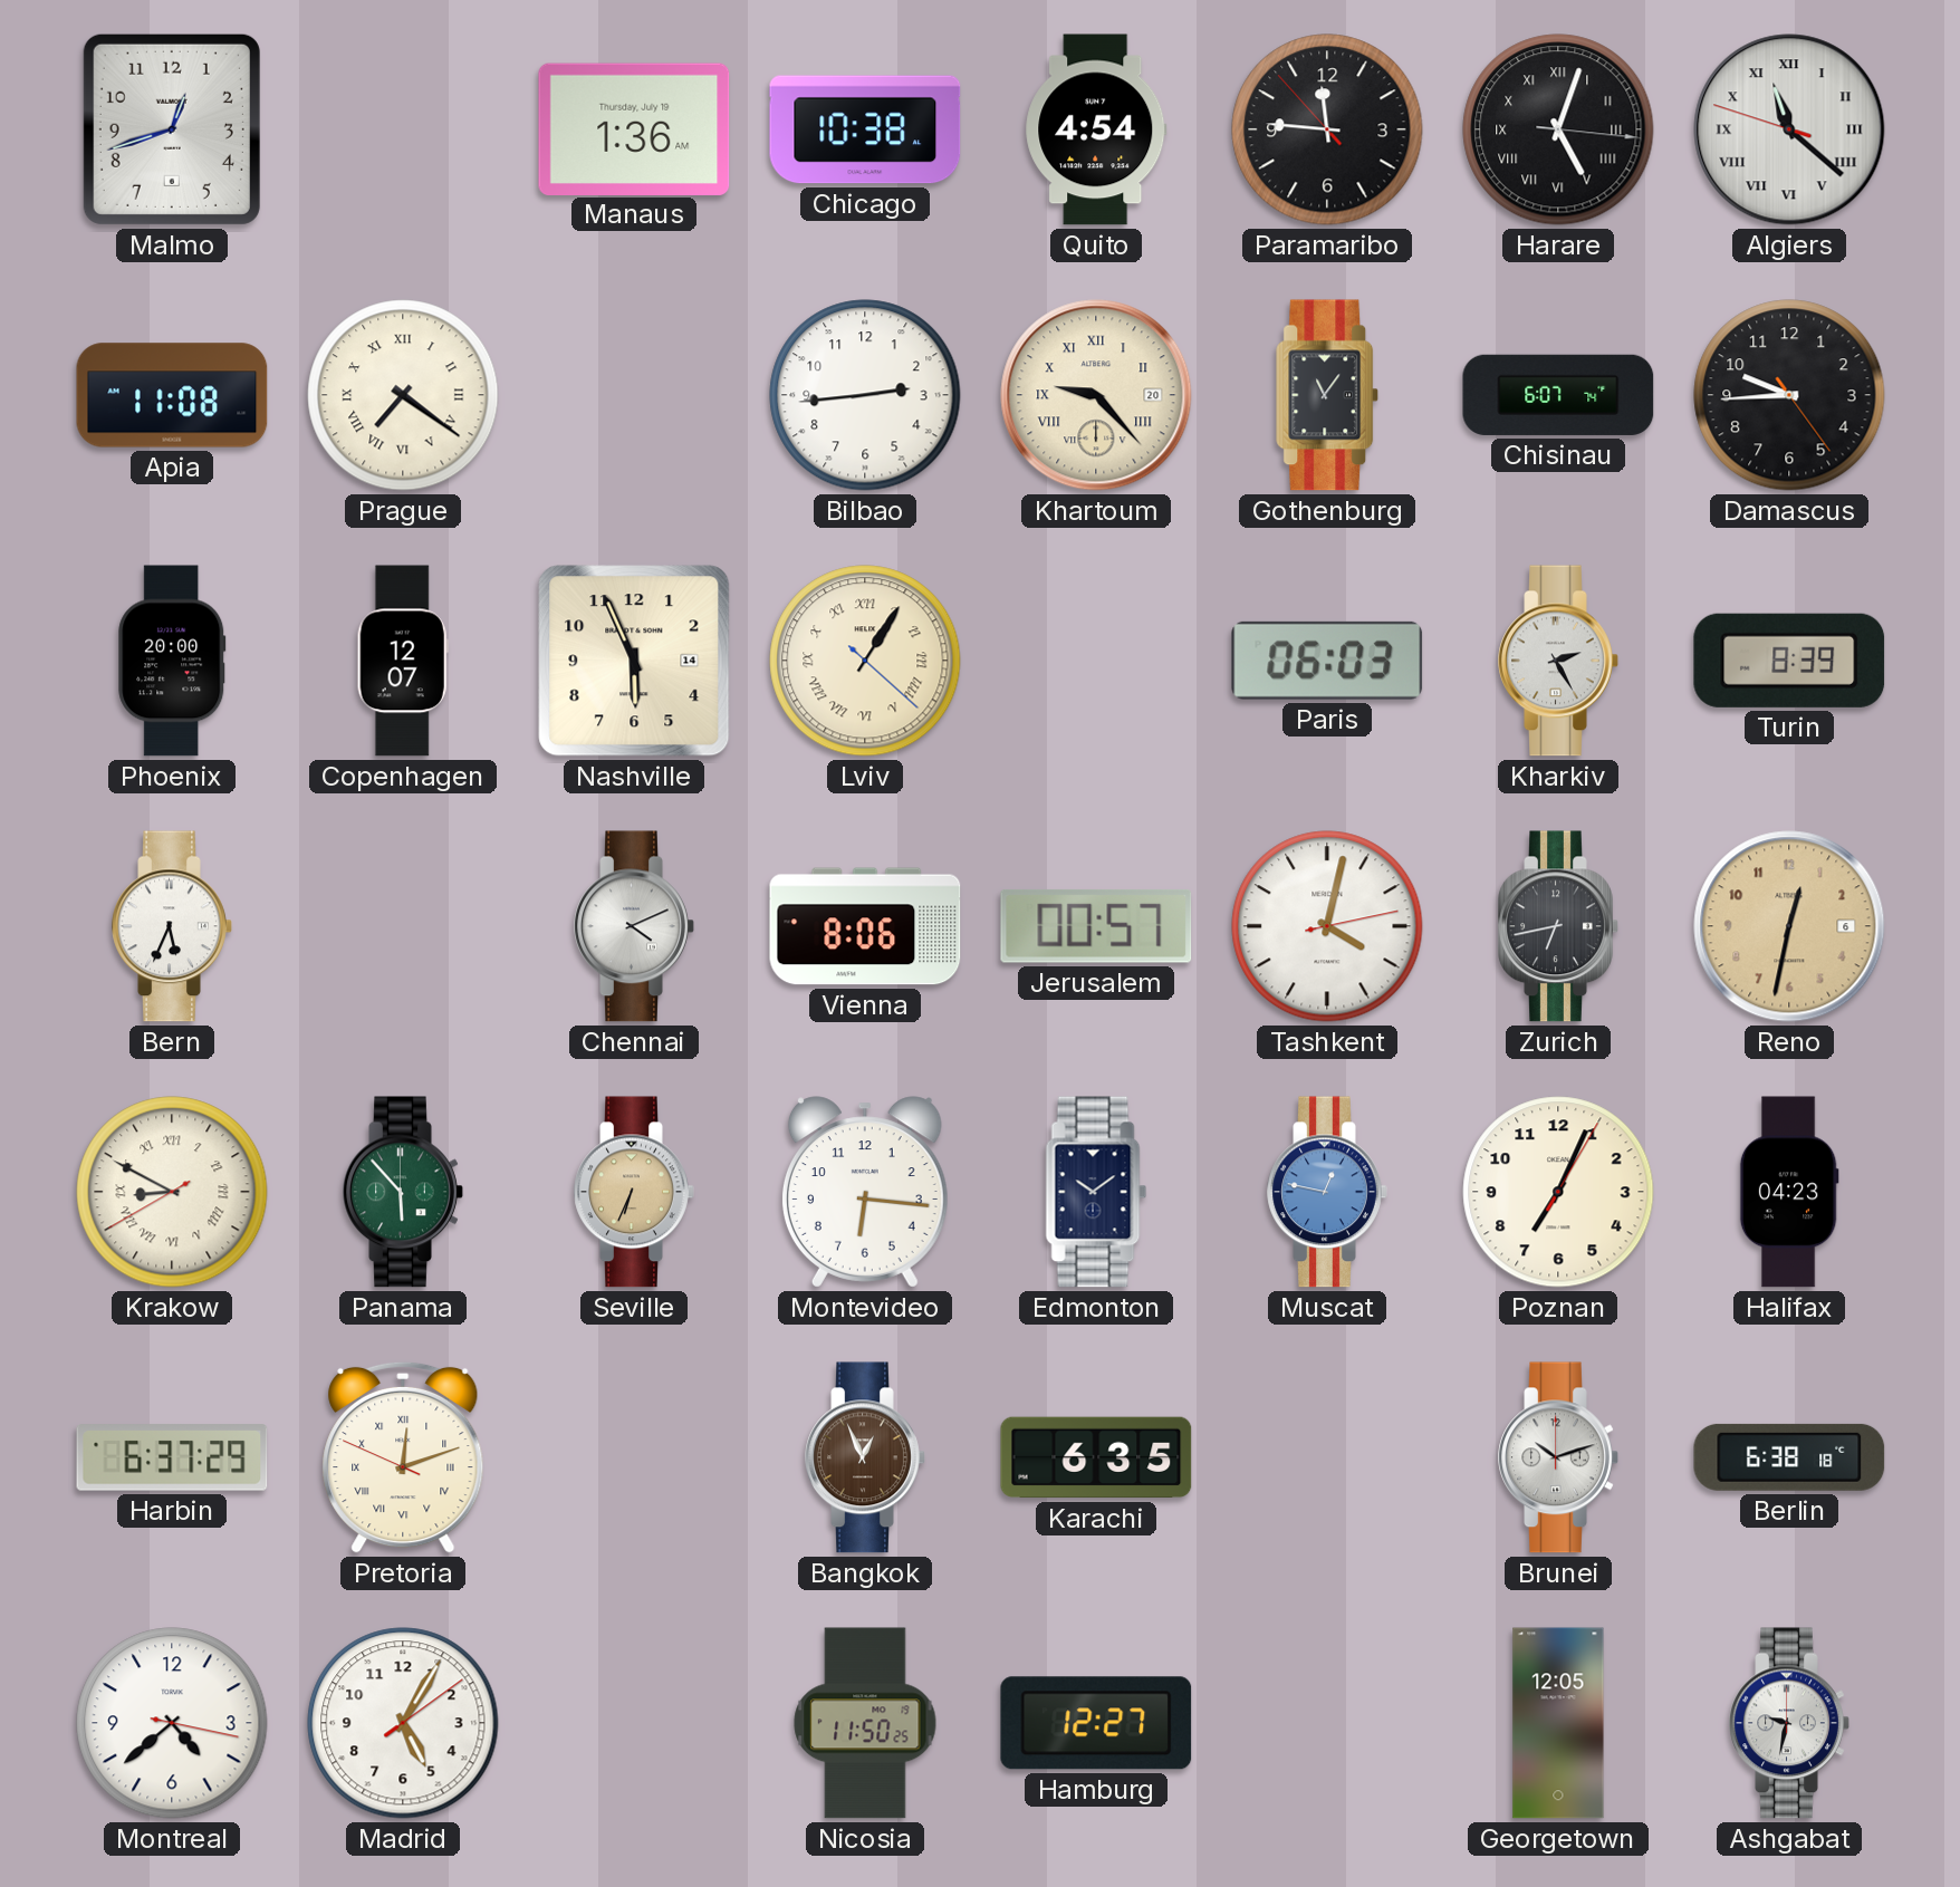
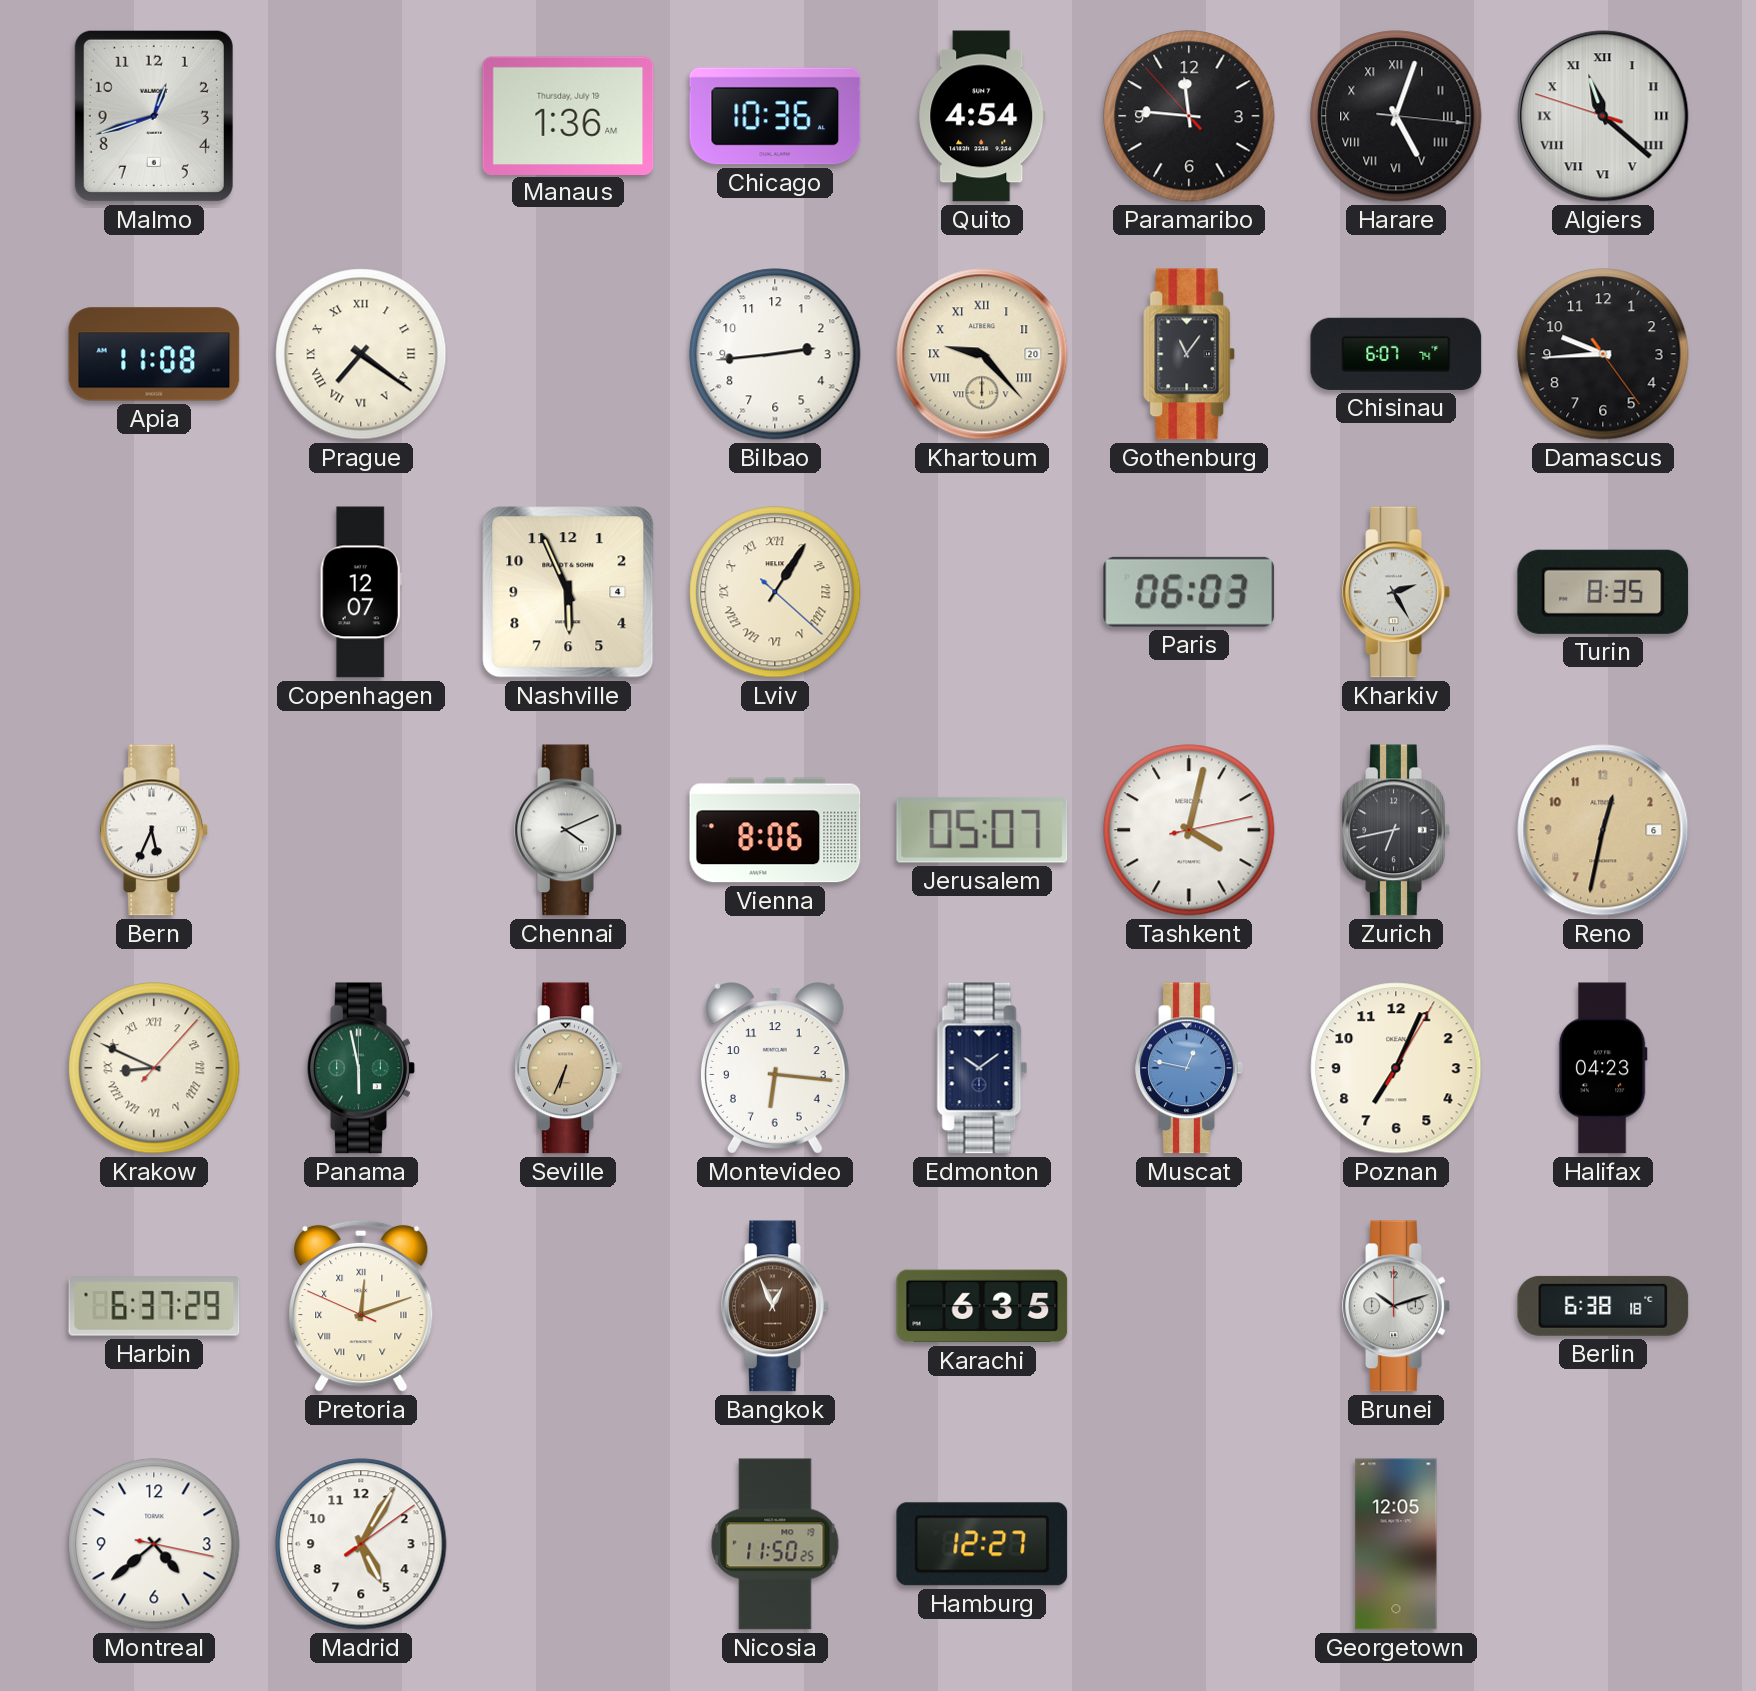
Chicago: 10:38 -> 10:36 (775, 116)
Phoenix: 20:00 -> none (172, 661)
Nashville date: 14 -> 4 (568, 592)
Turin: 8:39 -> 8:35 (1603, 592)
Jerusalem: 00:57 -> 05:07 (982, 830)
Krakow: 8:49:40 -> 8:49:07 (154, 1068)
Panama: 5:53 -> 5:58 (361, 1068)
Ashgabat: 9:32 -> none (1789, 1723)
